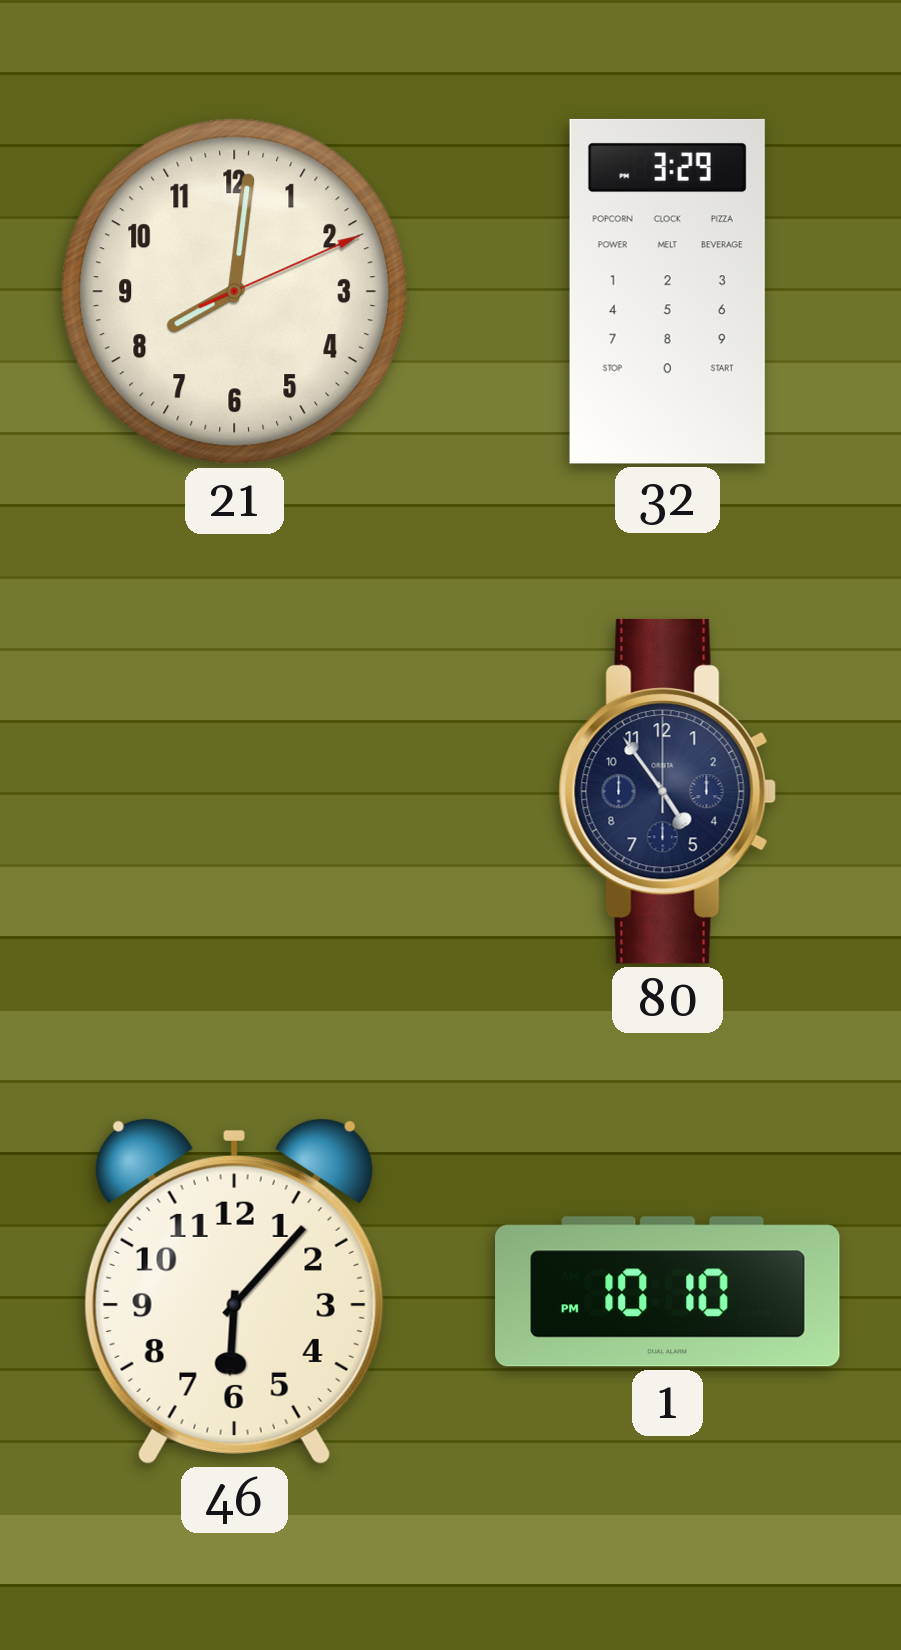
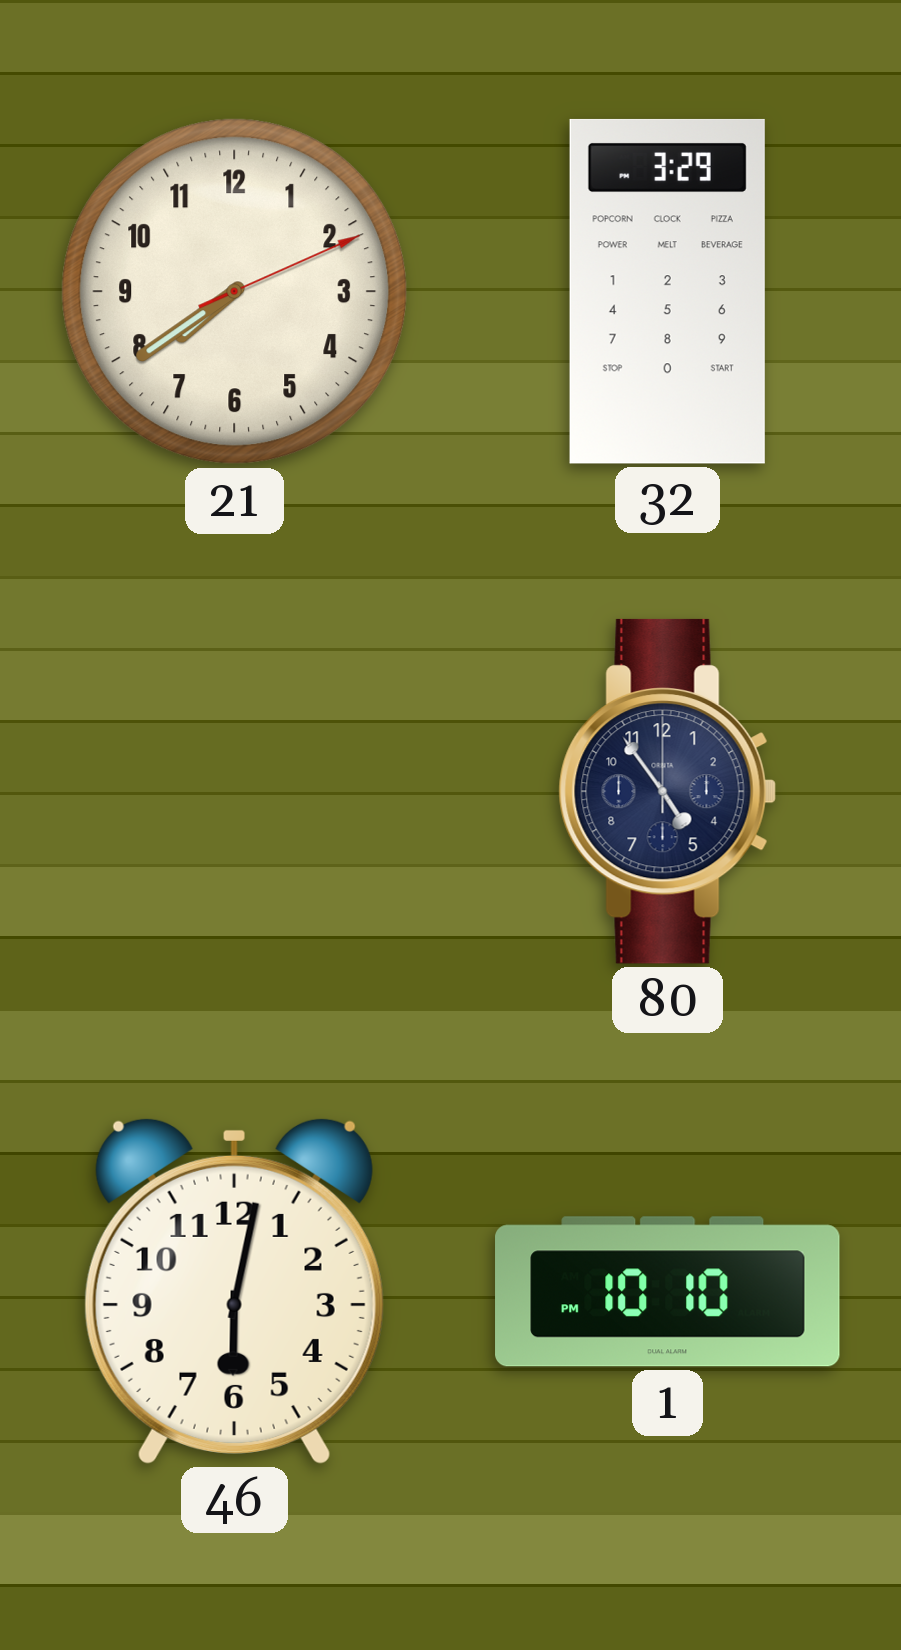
21: 8:01 -> 7:39 (235, 292)
46: 6:07 -> 6:02 (234, 1291)
